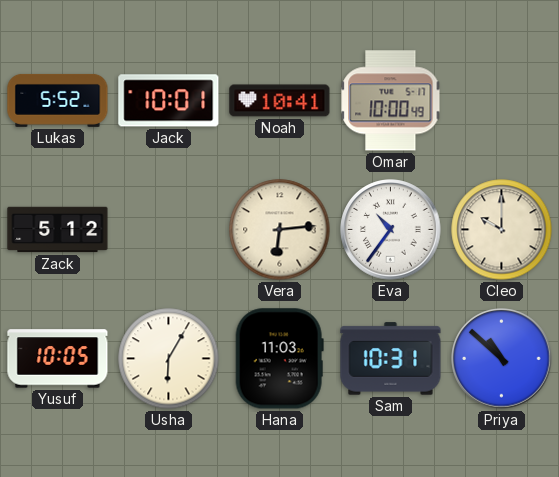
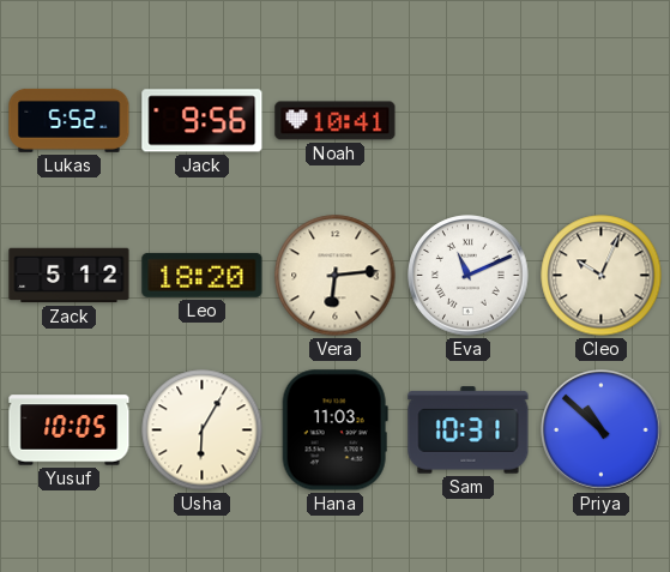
Jack: 10:01 -> 9:56 (203, 121)
Omar: 10:00 -> none (391, 101)
Leo: none -> 18:20 (203, 275)
Eva: 10:36 -> 11:11 (469, 276)
Cleo: 10:00 -> 10:04 (602, 276)
